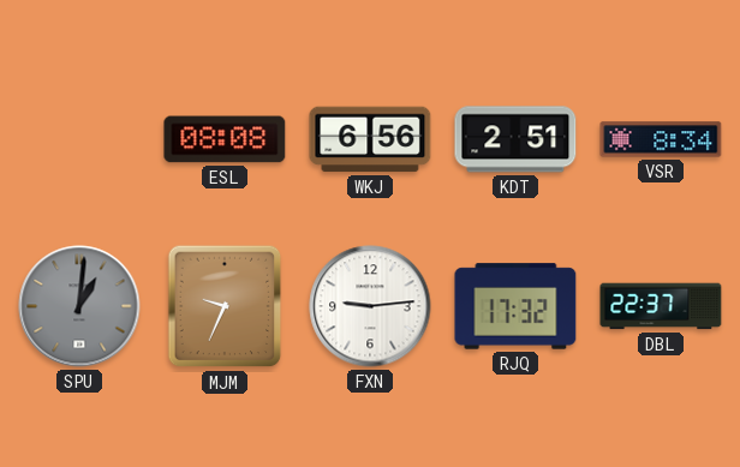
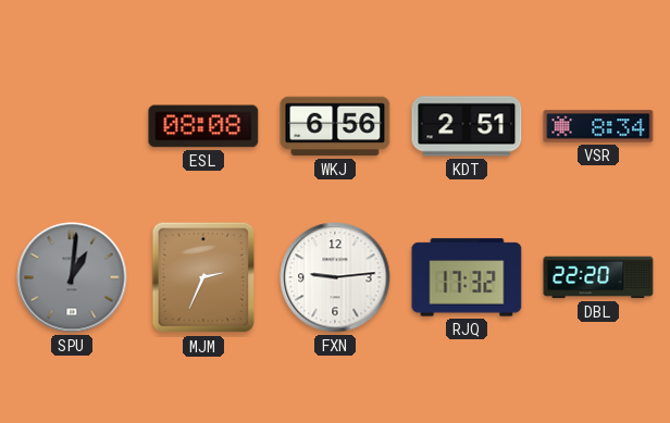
MJM: 9:34 -> 2:34 (203, 277)
DBL: 22:37 -> 22:20 (598, 277)
